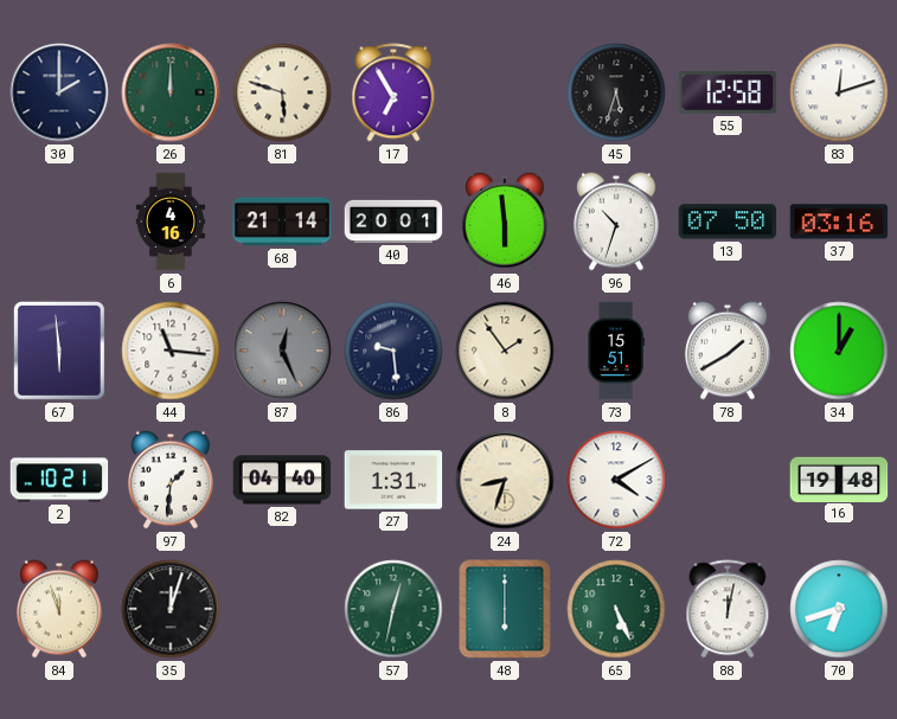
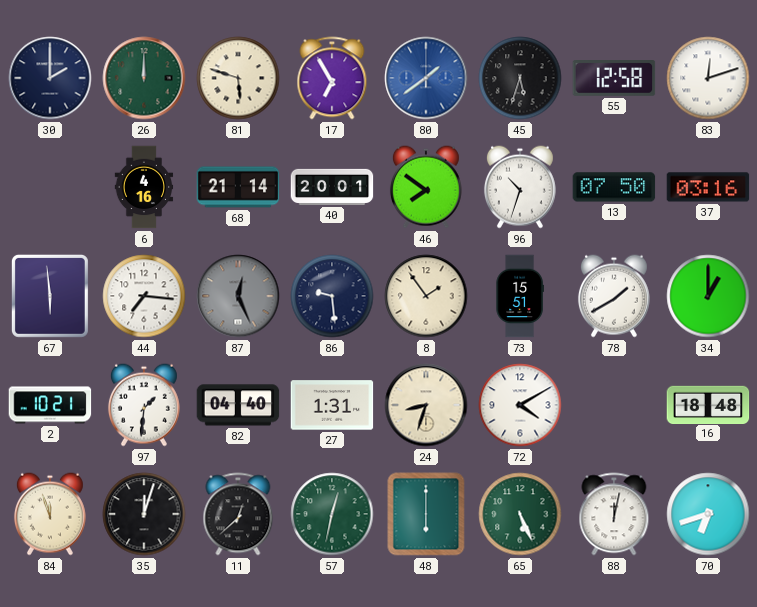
80: none -> 1:39 (426, 78)
46: 5:59 -> 7:51 (426, 187)
44: 11:16 -> 7:16 (144, 296)
16: 19:48 -> 18:48 (708, 404)
11: none -> 12:38 (238, 514)
